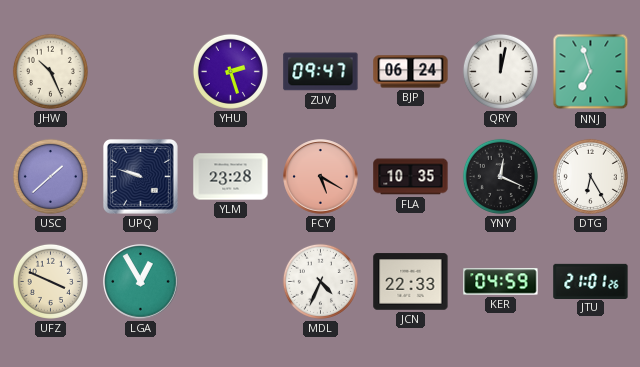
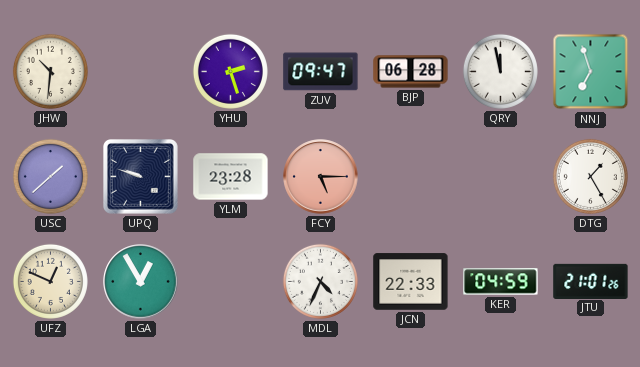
JHW: 10:26 -> 10:31 (50, 71)
BJP: 06:24 -> 06:28 (411, 72)
QRY: 12:02 -> 11:58 (500, 71)
FCY: 5:20 -> 5:15 (321, 177)
FLA: 10:35 -> none (411, 177)
YNY: 12:19 -> none (500, 176)
DTG: 6:25 -> 1:25 (590, 176)
UFZ: 3:49 -> 12:49 (50, 281)
